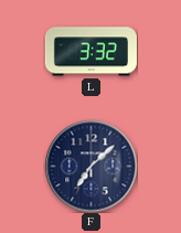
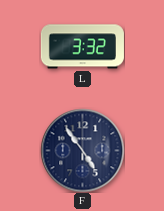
F: 7:08 -> 4:54 (82, 150)
